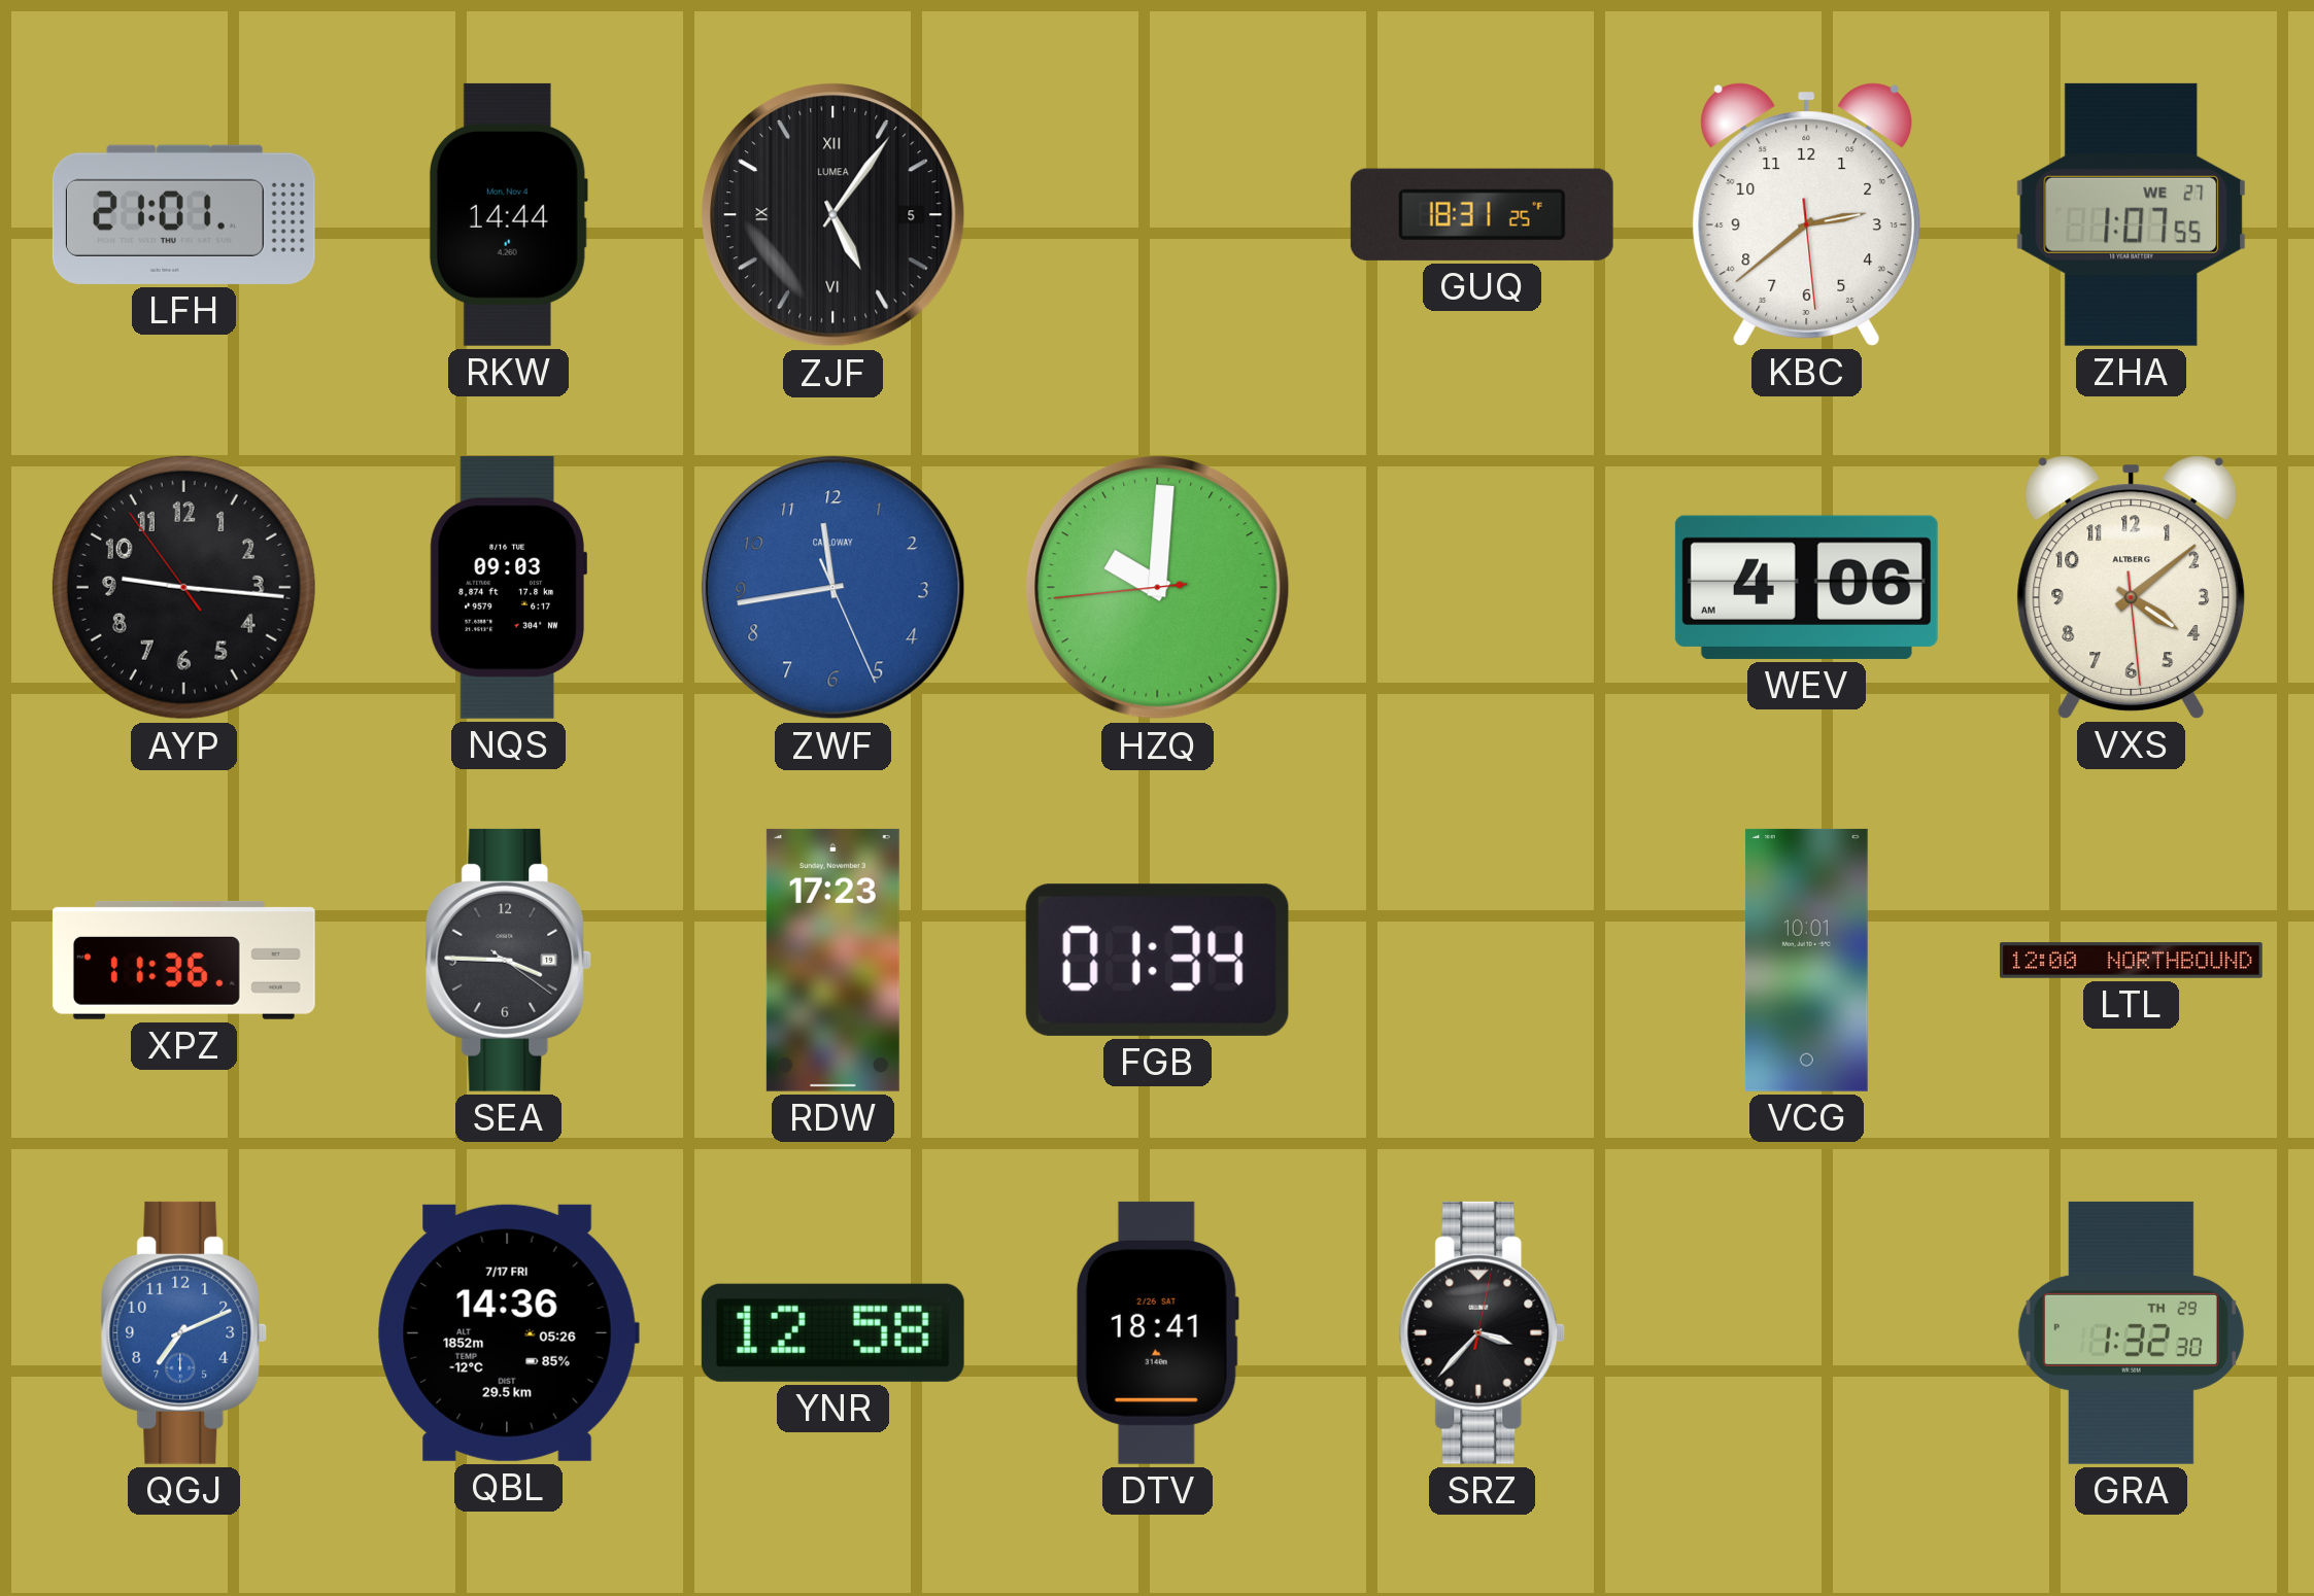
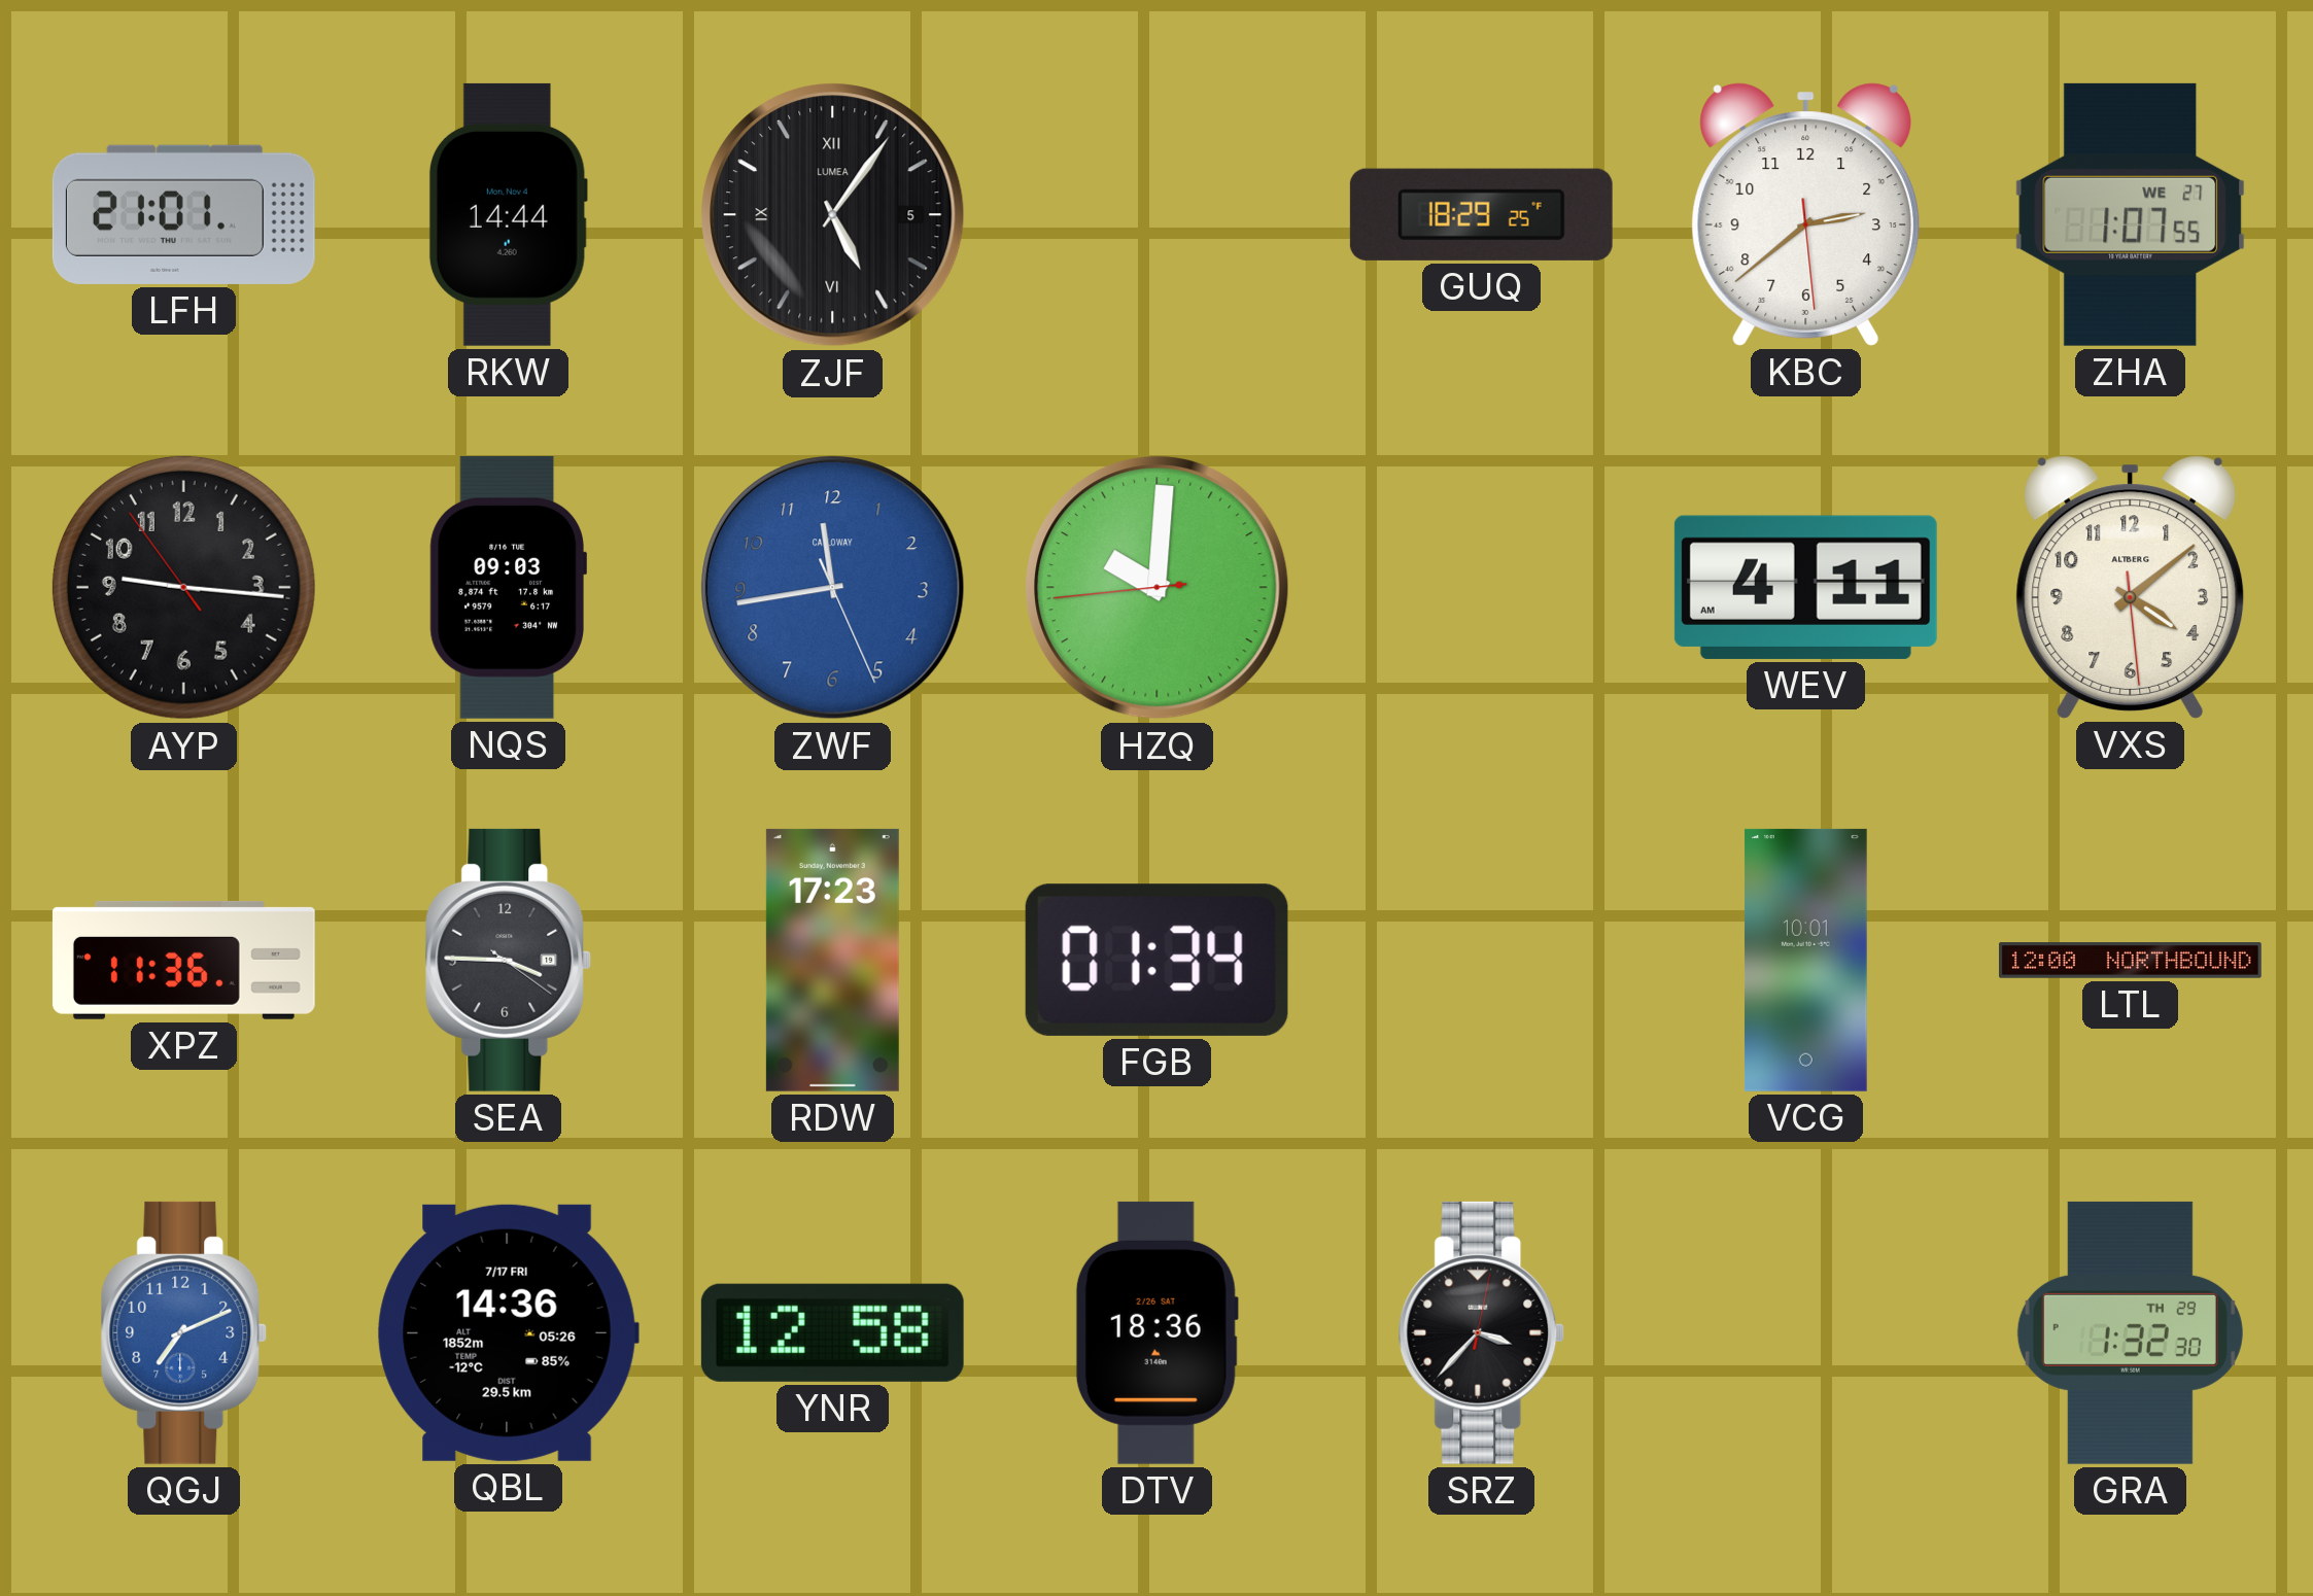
GUQ: 18:31 -> 18:29 (1481, 214)
WEV: 4:06 -> 4:11 (1805, 587)
DTV: 18:41 -> 18:36 (1156, 1332)
